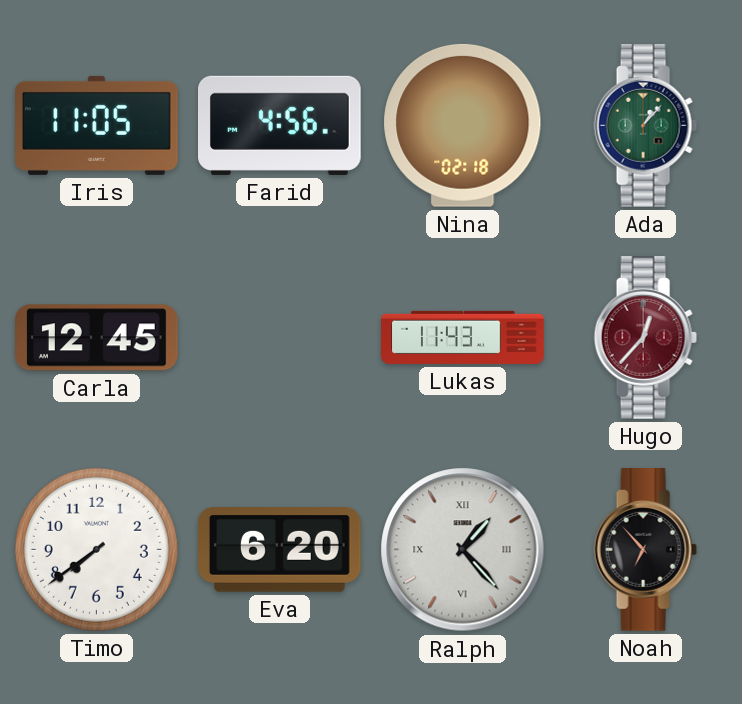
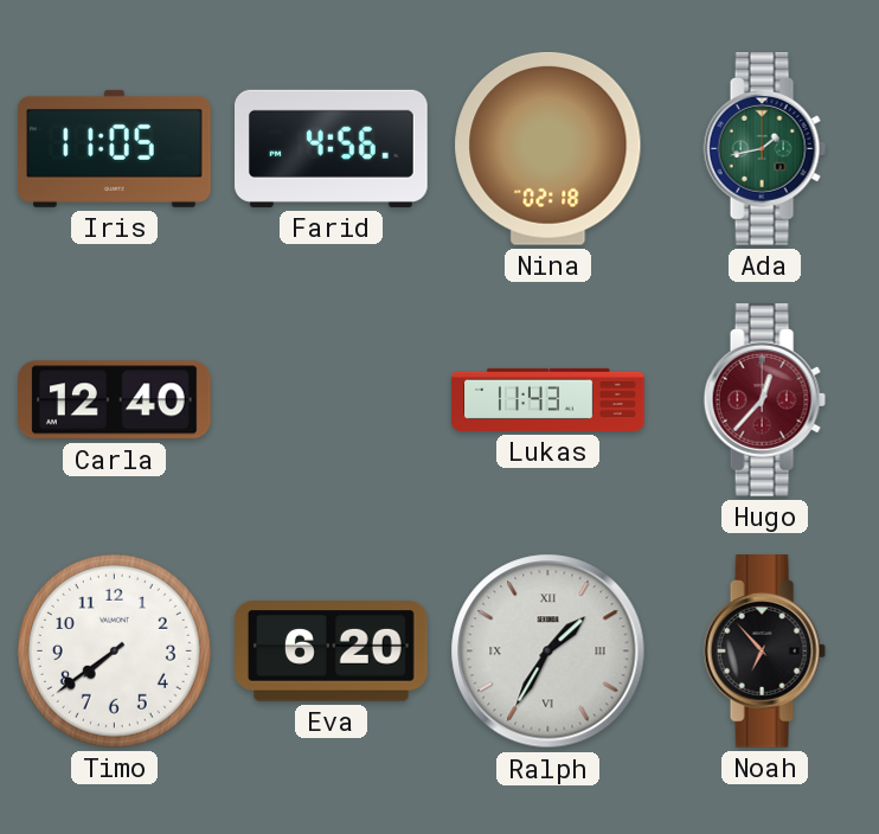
Ada: 1:07 -> 1:43 (764, 149)
Carla: 12:45 -> 12:40 (115, 400)
Ralph: 1:23 -> 1:35 (548, 652)
